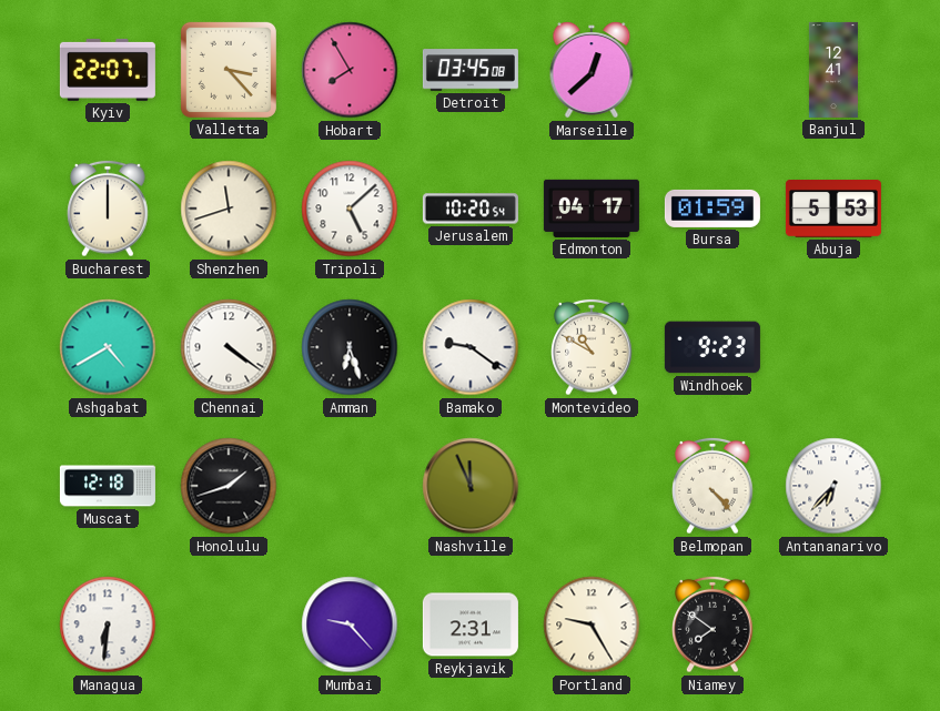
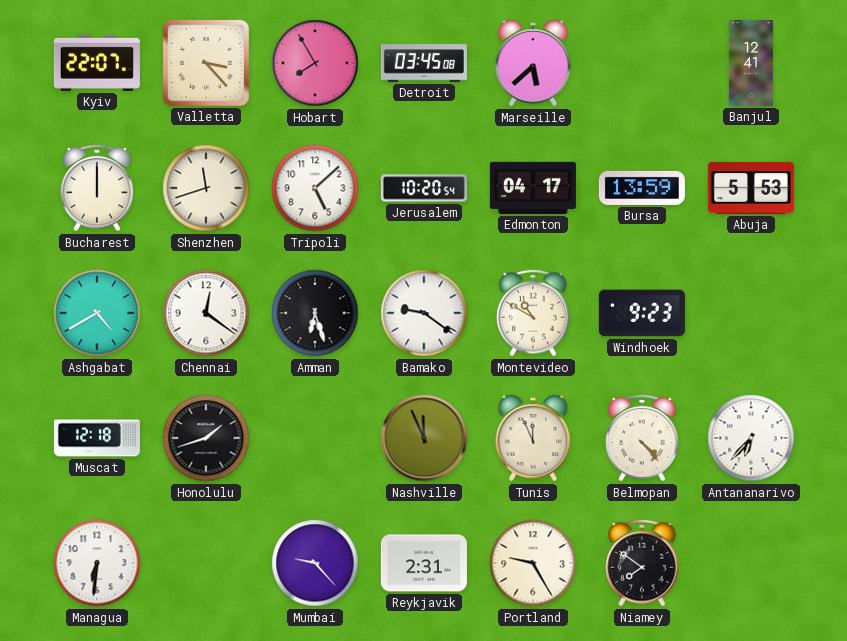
Marseille: 12:38 -> 5:38 (533, 63)
Bursa: 01:59 -> 13:59 (642, 188)
Chennai: 4:21 -> 12:21 (206, 313)
Tunis: none -> 11:56 (533, 438)
